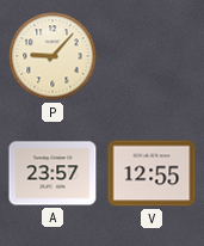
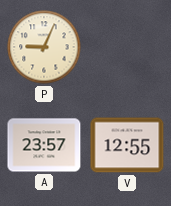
P: 9:07 -> 9:04 (44, 47)
